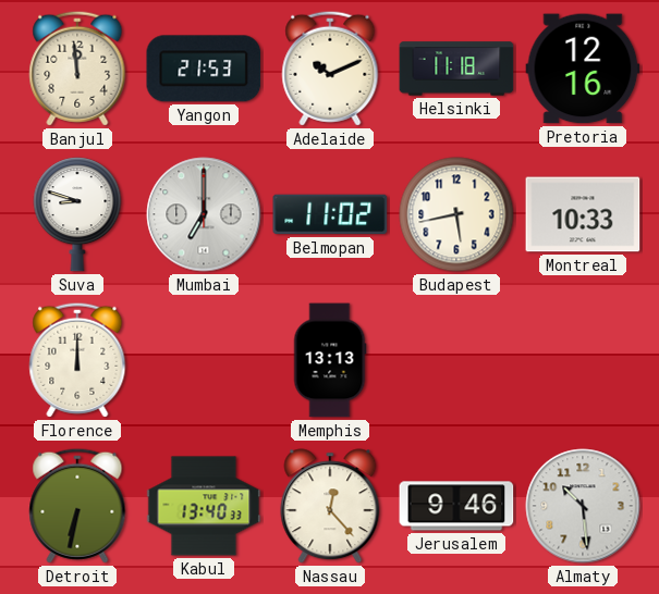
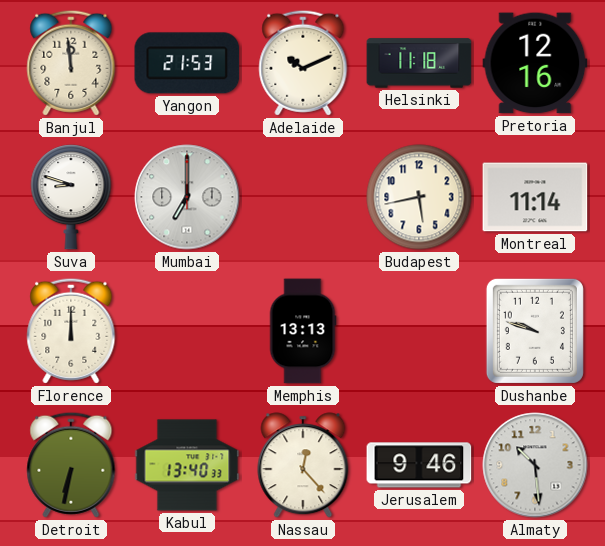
Belmopan: 11:02 -> none (330, 214)
Montreal: 10:33 -> 11:14 (535, 197)
Dushanbe: none -> 9:48 (535, 331)
